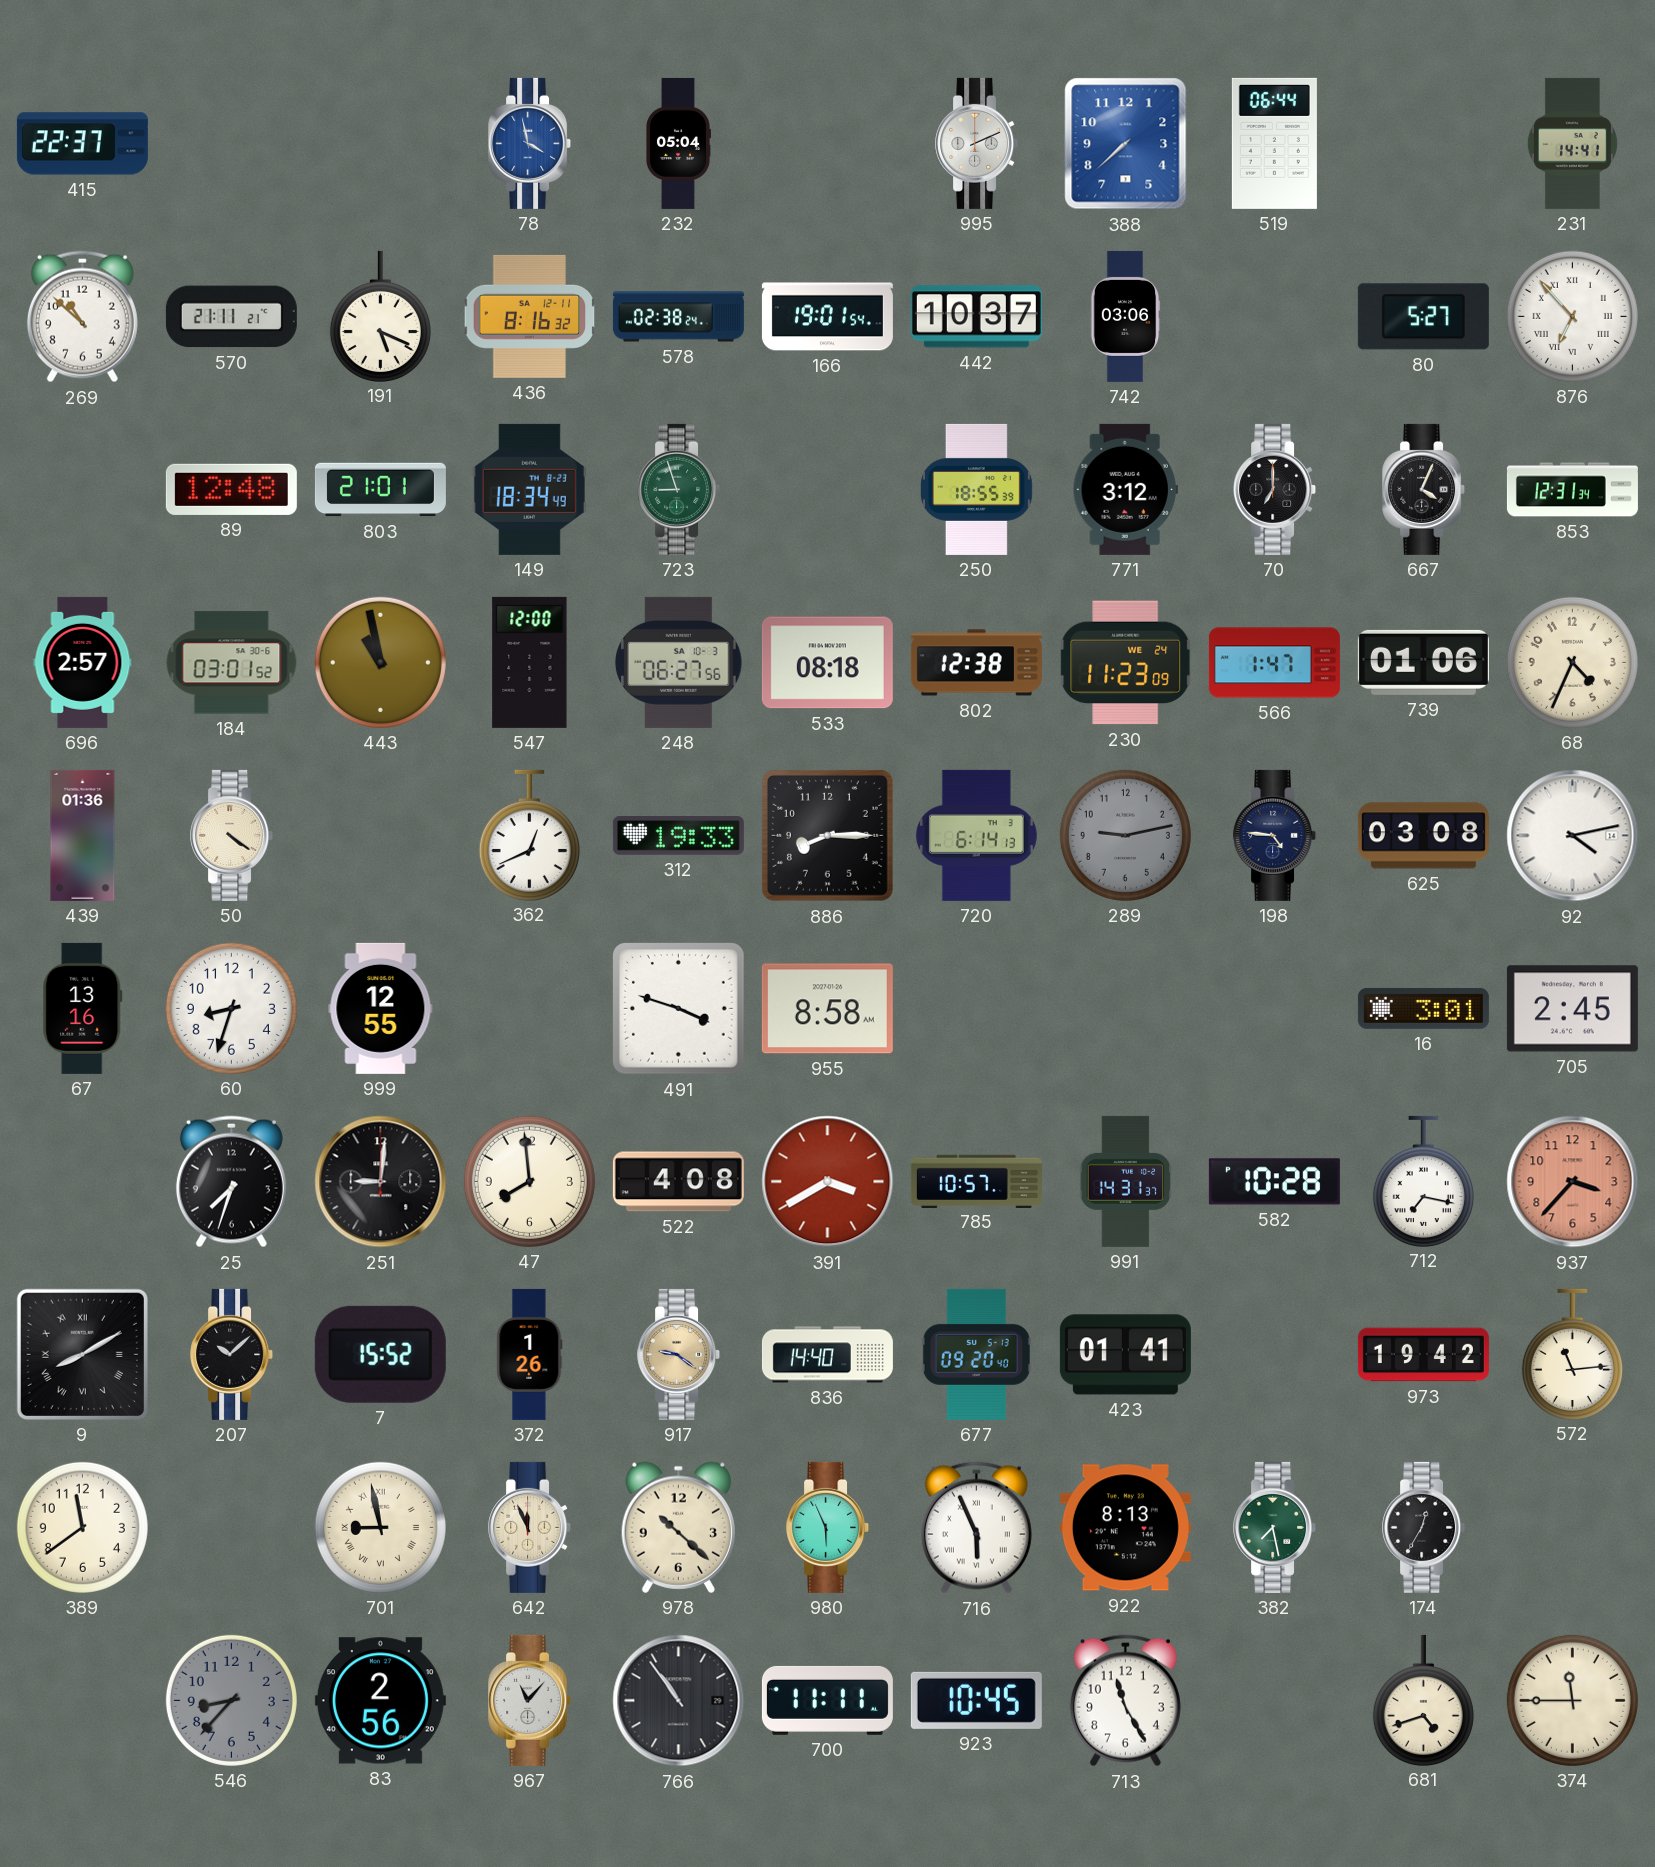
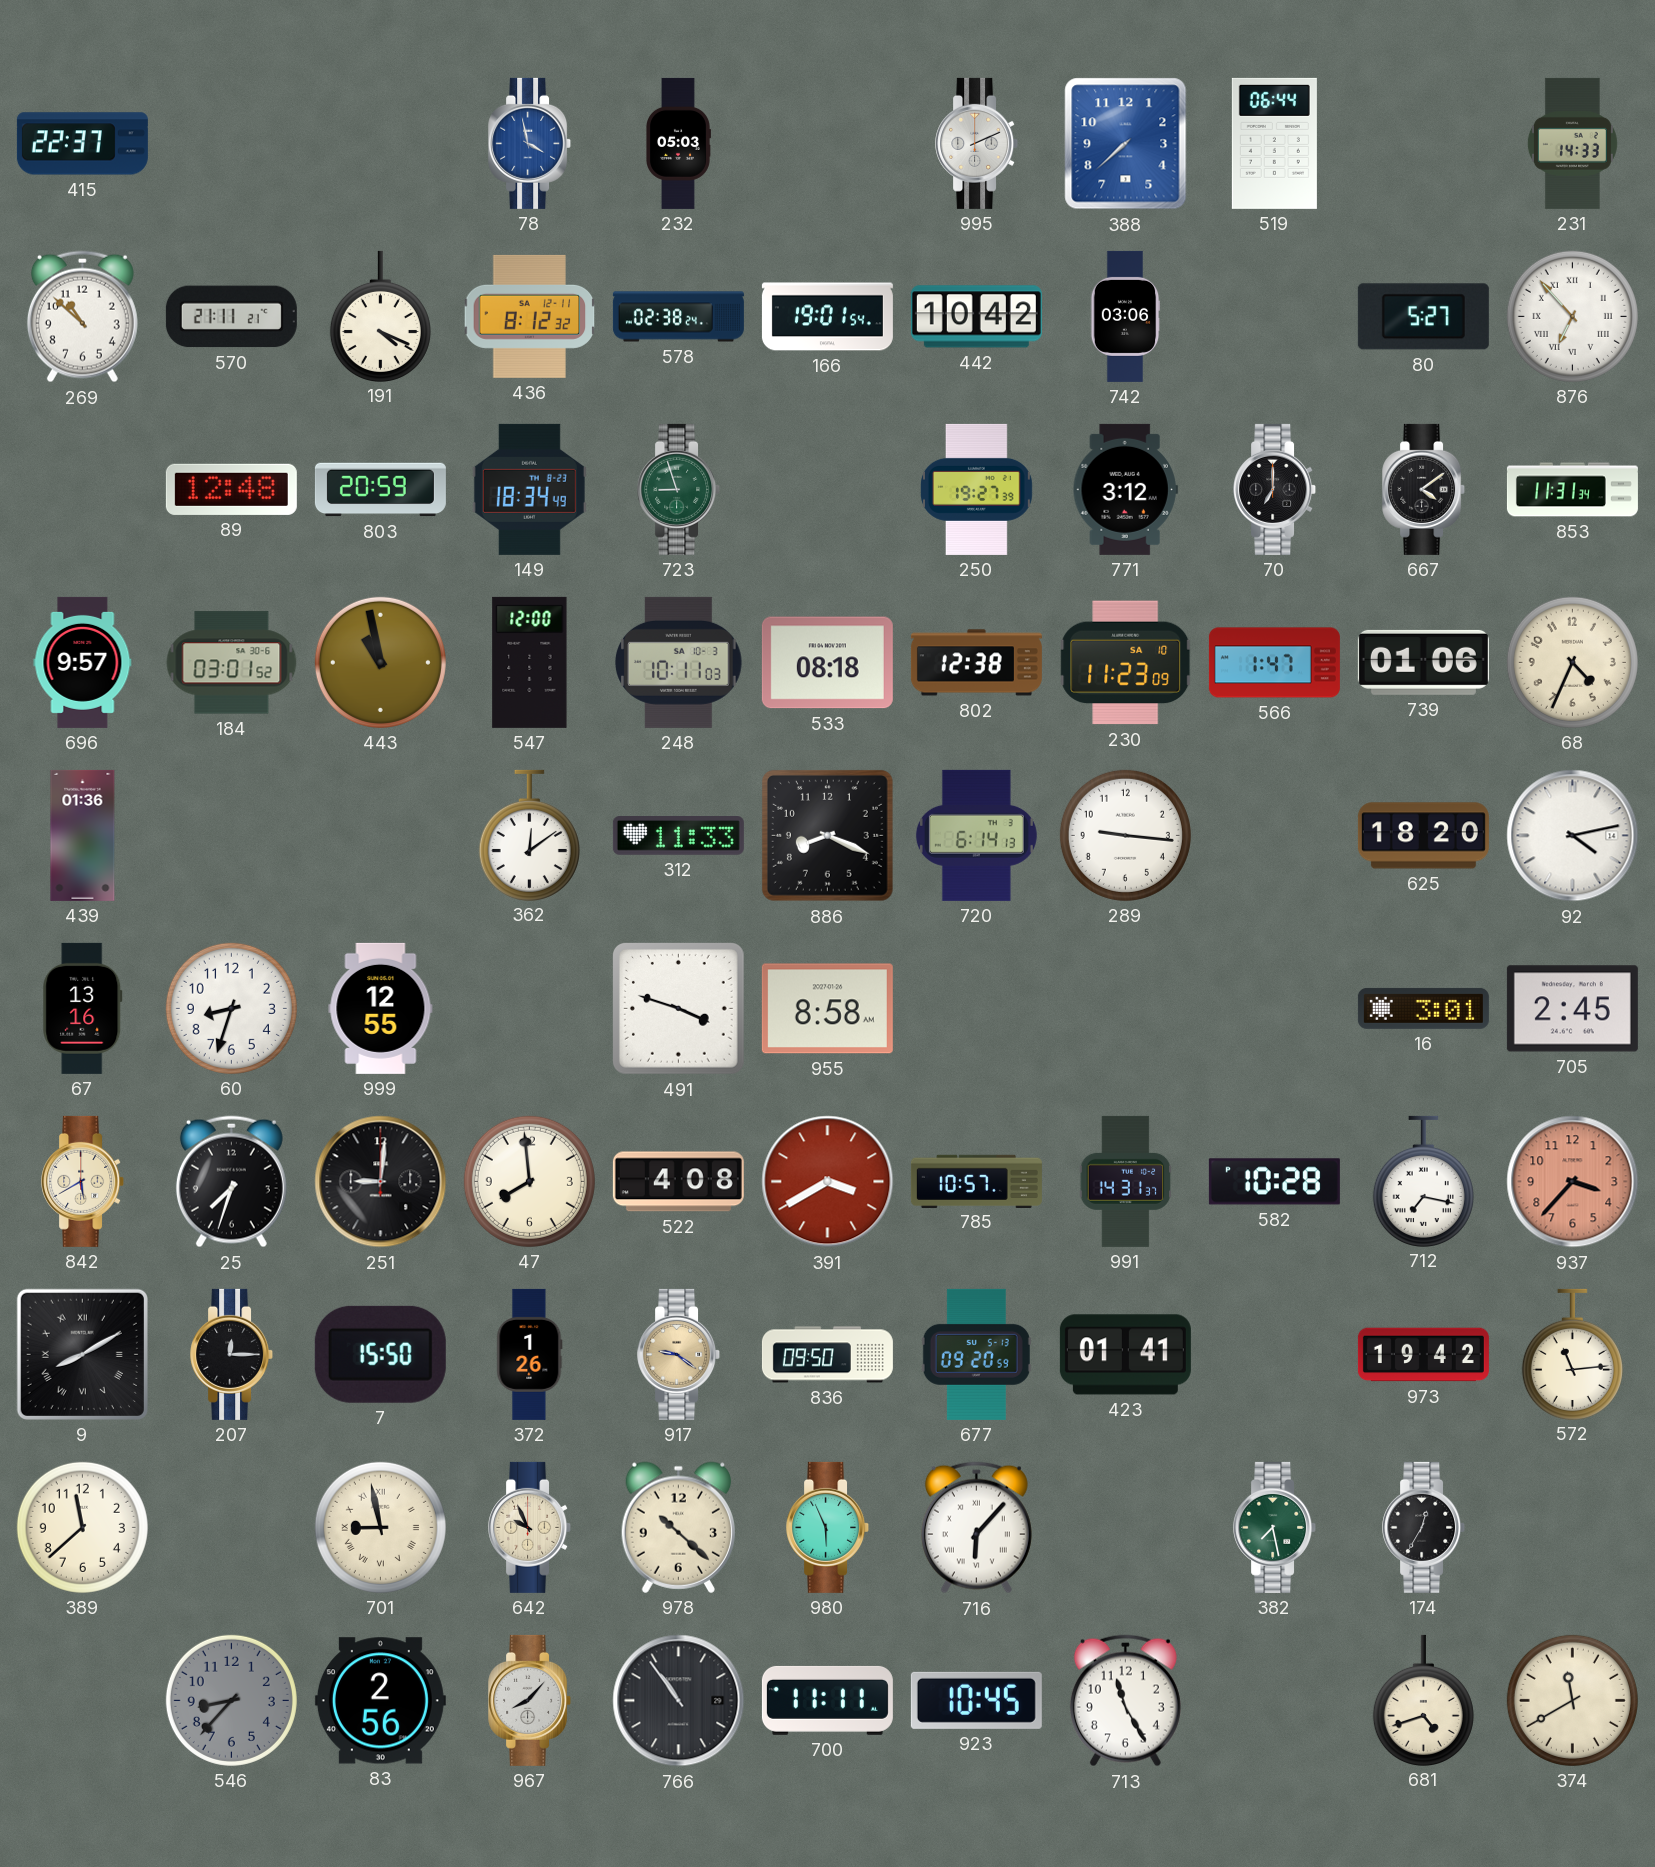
232: 05:04 -> 05:03 (679, 143)
231: 14:41 -> 14:33 (1572, 143)
191: 5:19 -> 4:19 (380, 316)
436: 8:16 -> 8:12 (530, 316)
442: 10:37 -> 10:42 (976, 317)
803: 21:01 -> 20:59 (380, 490)
250: 18:55 -> 19:27 (976, 489)
667: 4:04 -> 4:09 (1424, 489)
853: 12:31 -> 11:31 (1572, 490)
696: 2:57 -> 9:57 (83, 662)
248: 06:27 -> 10:11 (679, 662)
230 date: WE 24 -> SA 10 (1126, 663)
50: 4:21 -> none (232, 835)
362: 12:41 -> 12:09 (529, 835)
312: 19:33 -> 11:33 (678, 836)
886: 8:15 -> 8:19 (827, 835)
289: 9:13 -> 9:16 (1125, 835)
289 dial: grey -> white (1125, 835)
198: 4:46 -> none (1275, 835)
625: 03:08 -> 18:20 (1423, 836)
842: none -> 5:40 (83, 1181)
207: 10:08 -> 12:15 (232, 1354)
7: 15:52 -> 15:50 (380, 1354)
836: 14:40 -> 09:50 (827, 1355)
677: 09:20:40 -> 09:20:59 (976, 1354)
389: 11:39 -> 11:38 (82, 1527)
642: 11:56 -> 9:56 (530, 1527)
716: 5:56 -> 6:07 (976, 1528)
922: 8:13 -> none (1125, 1528)
967: 11:07 -> 8:07 (530, 1700)
374: 11:45 -> 11:40 (1572, 1700)
